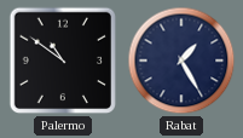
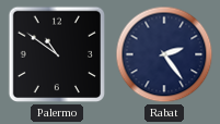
Rabat: 1:25 -> 2:24 (164, 54)
